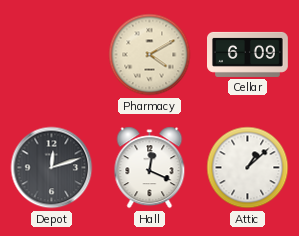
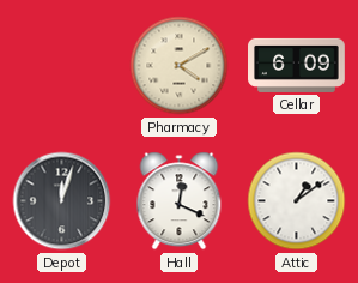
Depot: 12:12 -> 12:03 (62, 201)
Attic: 1:08 -> 1:09 (297, 201)
